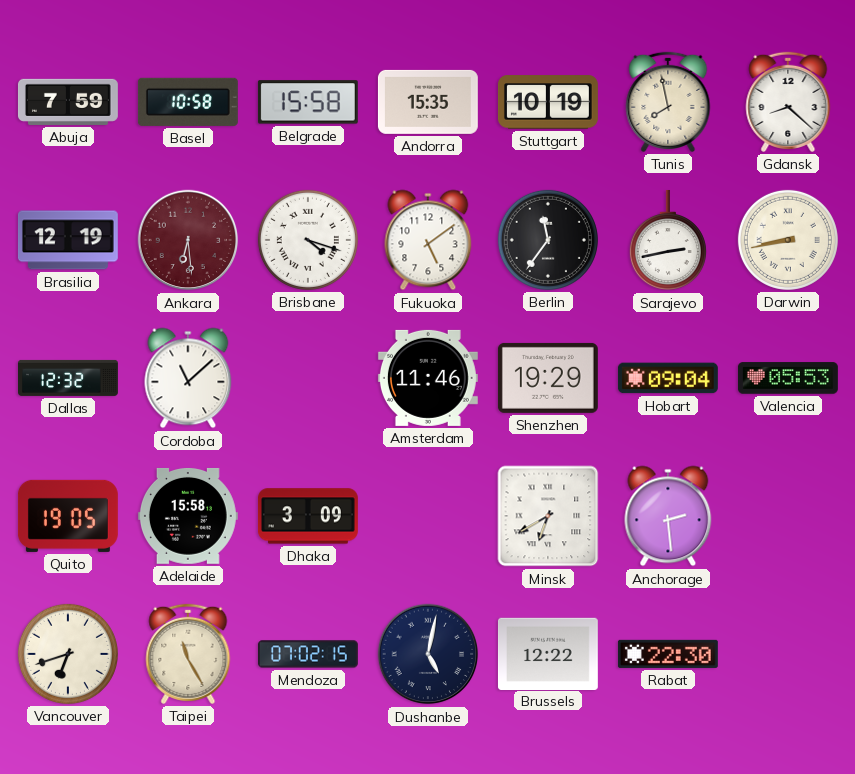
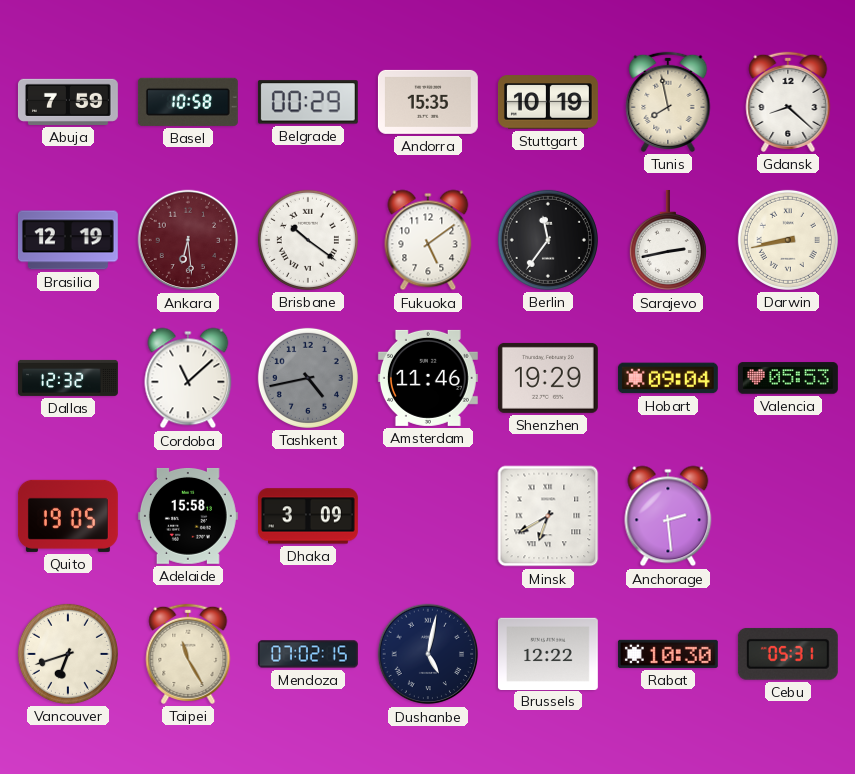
Belgrade: 15:58 -> 00:29 (308, 102)
Brisbane: 4:18 -> 10:21 (308, 240)
Tashkent: none -> 4:43 (308, 378)
Rabat: 22:30 -> 10:30 (668, 654)
Cebu: none -> 05:31 (788, 654)
